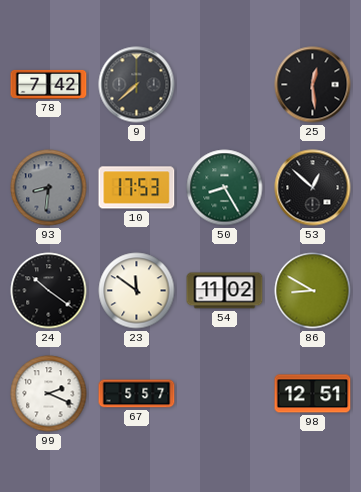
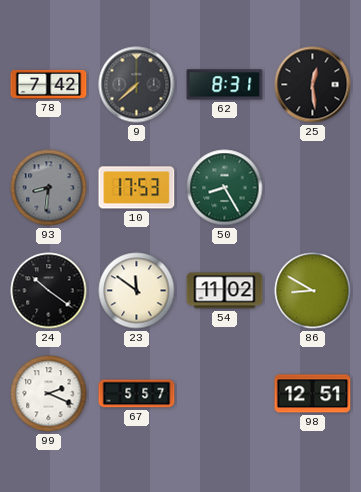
62: none -> 8:31 (225, 85)
53: 12:52 -> none (313, 188)
